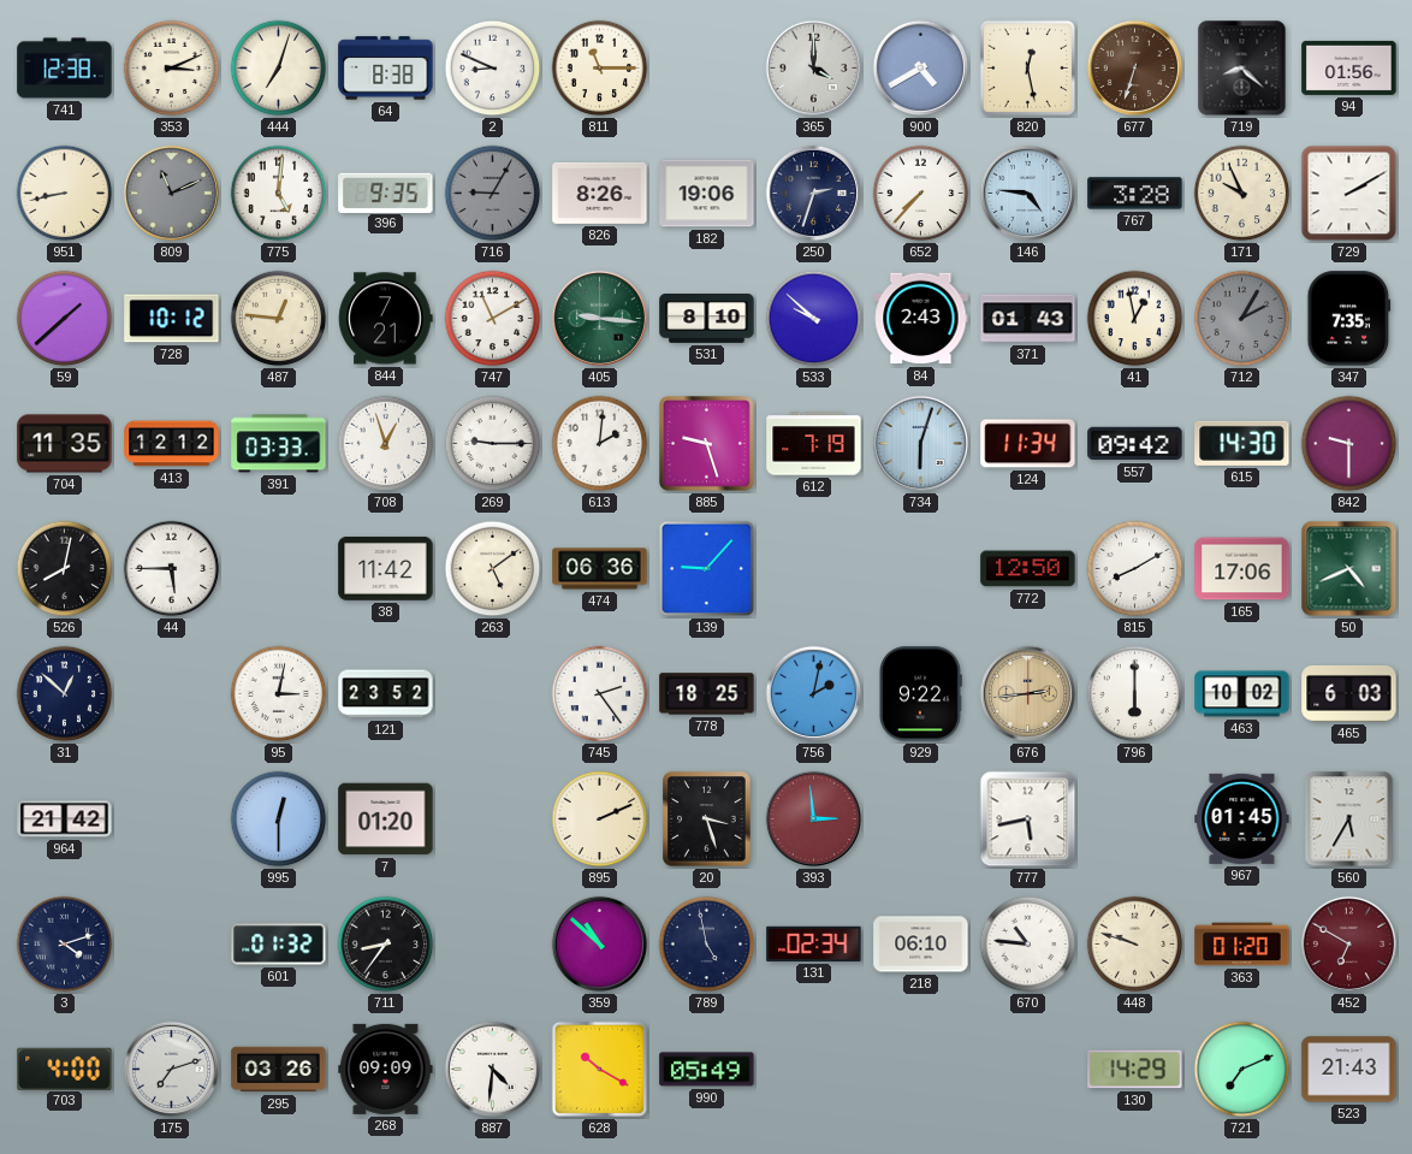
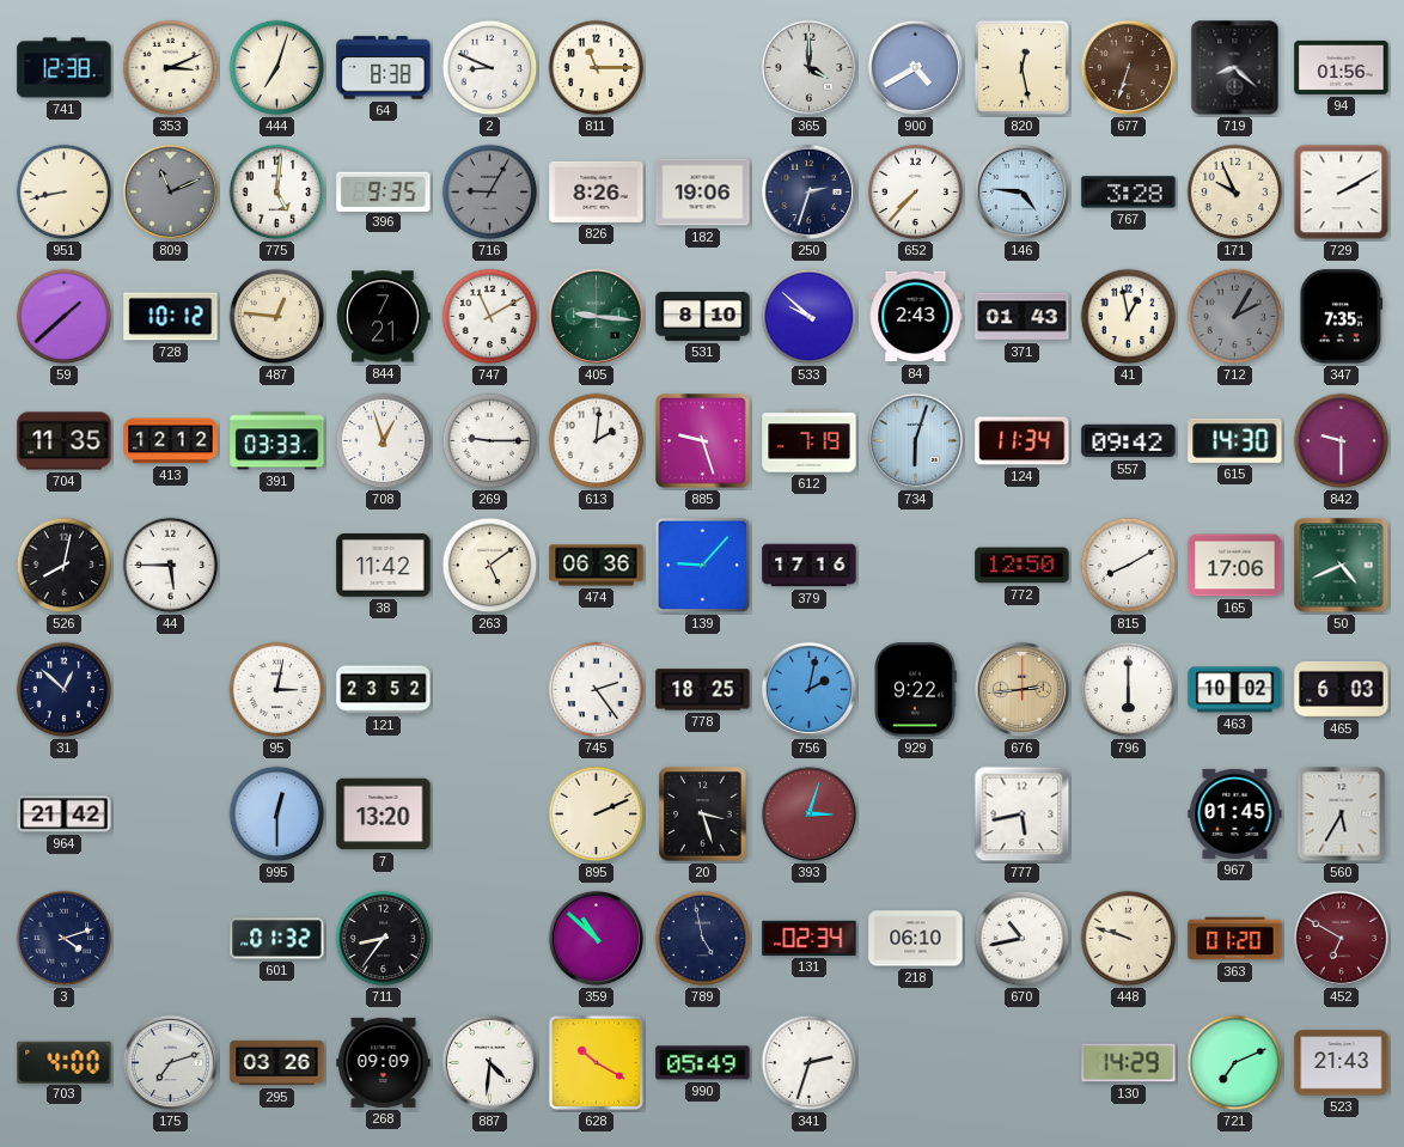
379: none -> 17:16 (810, 566)
7: 01:20 -> 13:20 (384, 815)
393: 2:59 -> 3:03 (808, 813)
670: 10:46 -> 10:43 (1023, 939)
341: none -> 2:33 (810, 1063)
